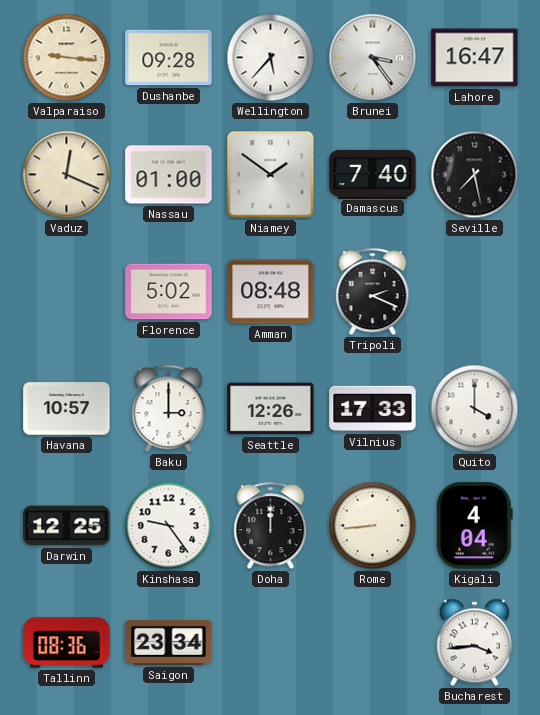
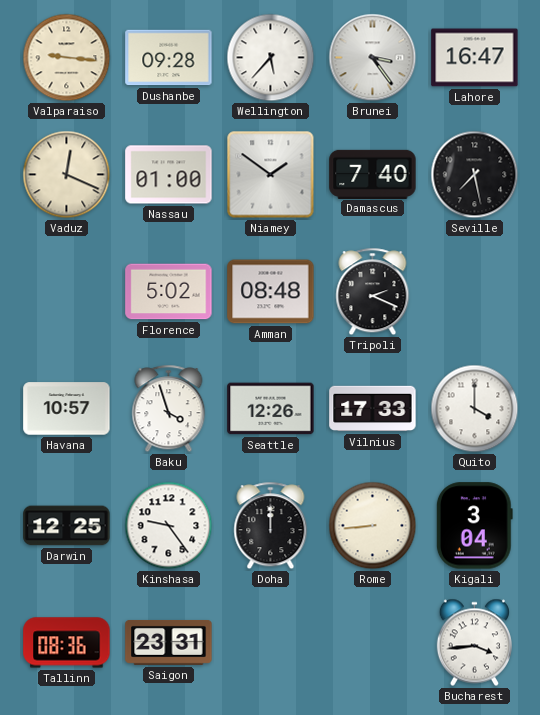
Baku: 3:00 -> 3:57 (169, 409)
Kigali: 4:04 -> 3:04 (474, 526)
Saigon: 23:34 -> 23:31 (169, 642)
